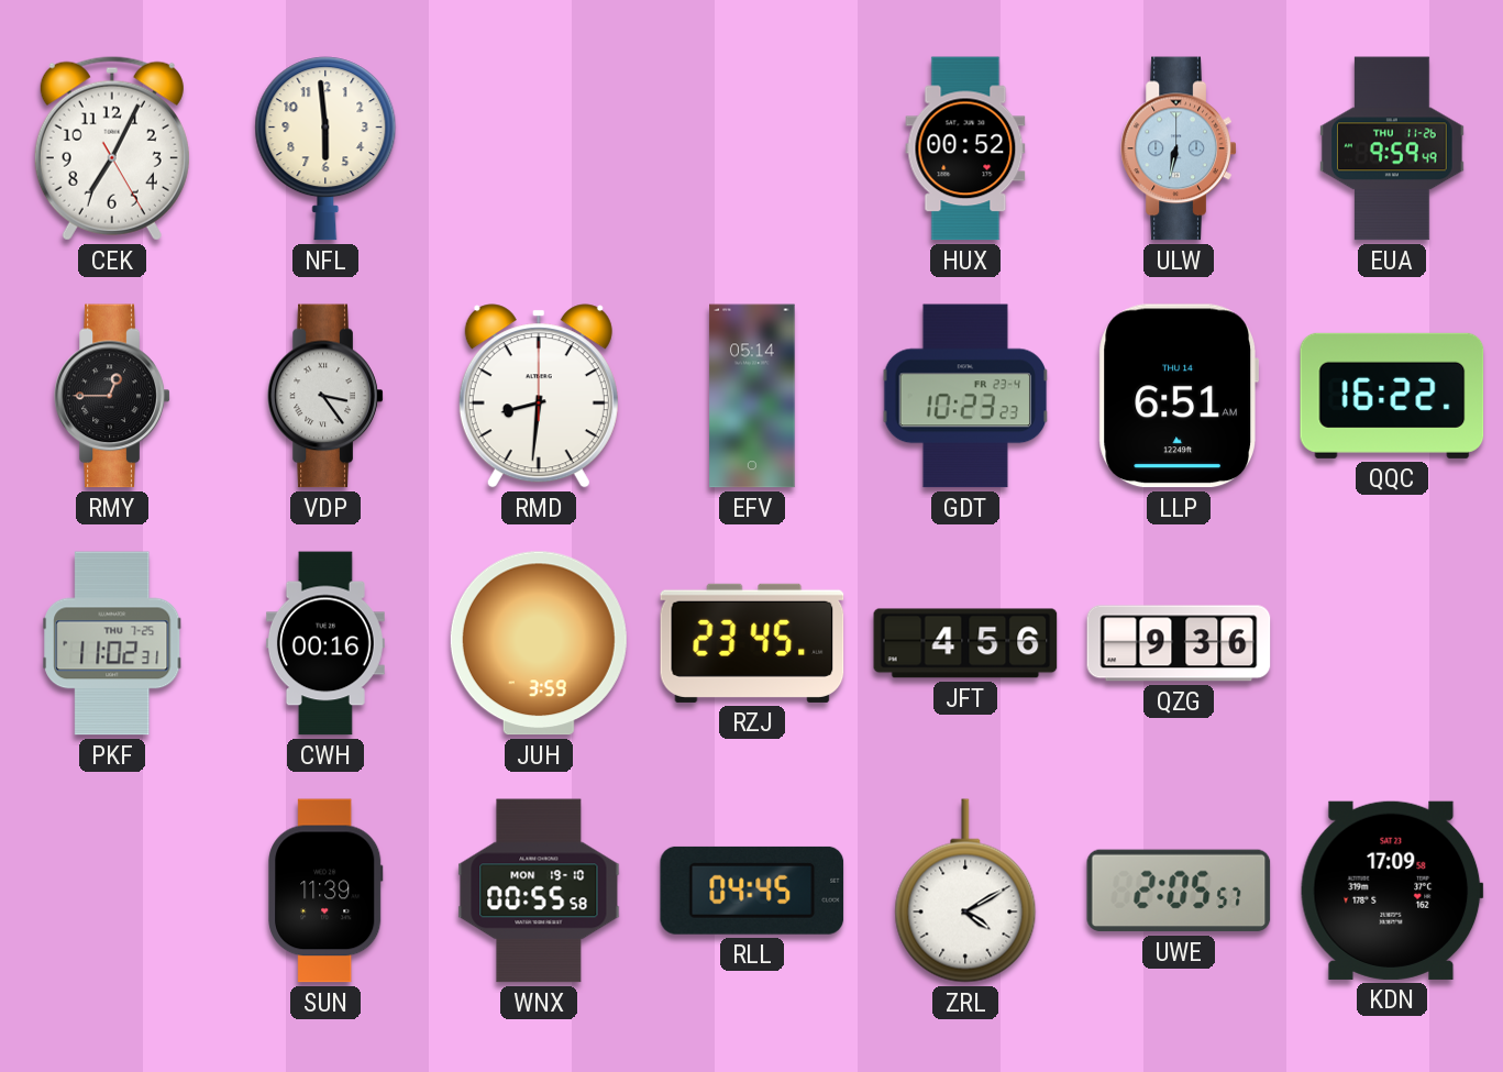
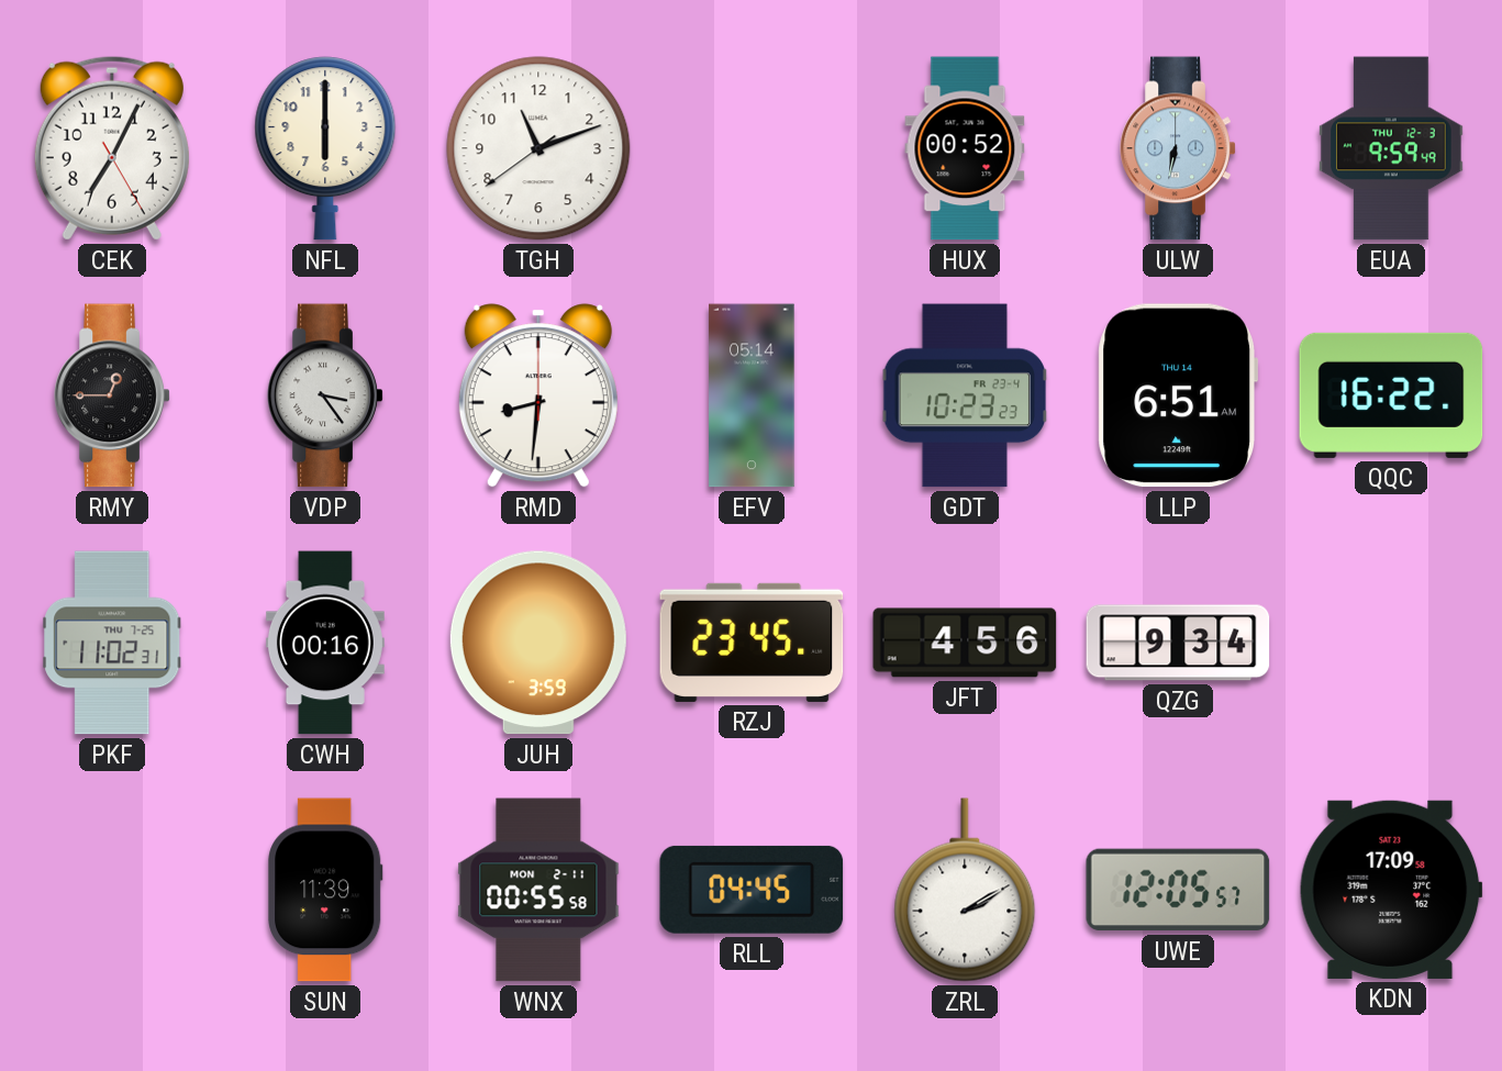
NFL: 5:59 -> 6:00 (325, 148)
TGH: none -> 11:11 (538, 148)
EUA date: THU 11-26 -> THU 12-3 (1391, 148)
QZG: 9:36 -> 9:34 (1178, 643)
WNX date: MON 19-10 -> MON 2-11 (538, 890)
ZRL: 4:10 -> 2:10 (965, 890)
UWE: 2:05 -> 12:05 (1178, 890)
